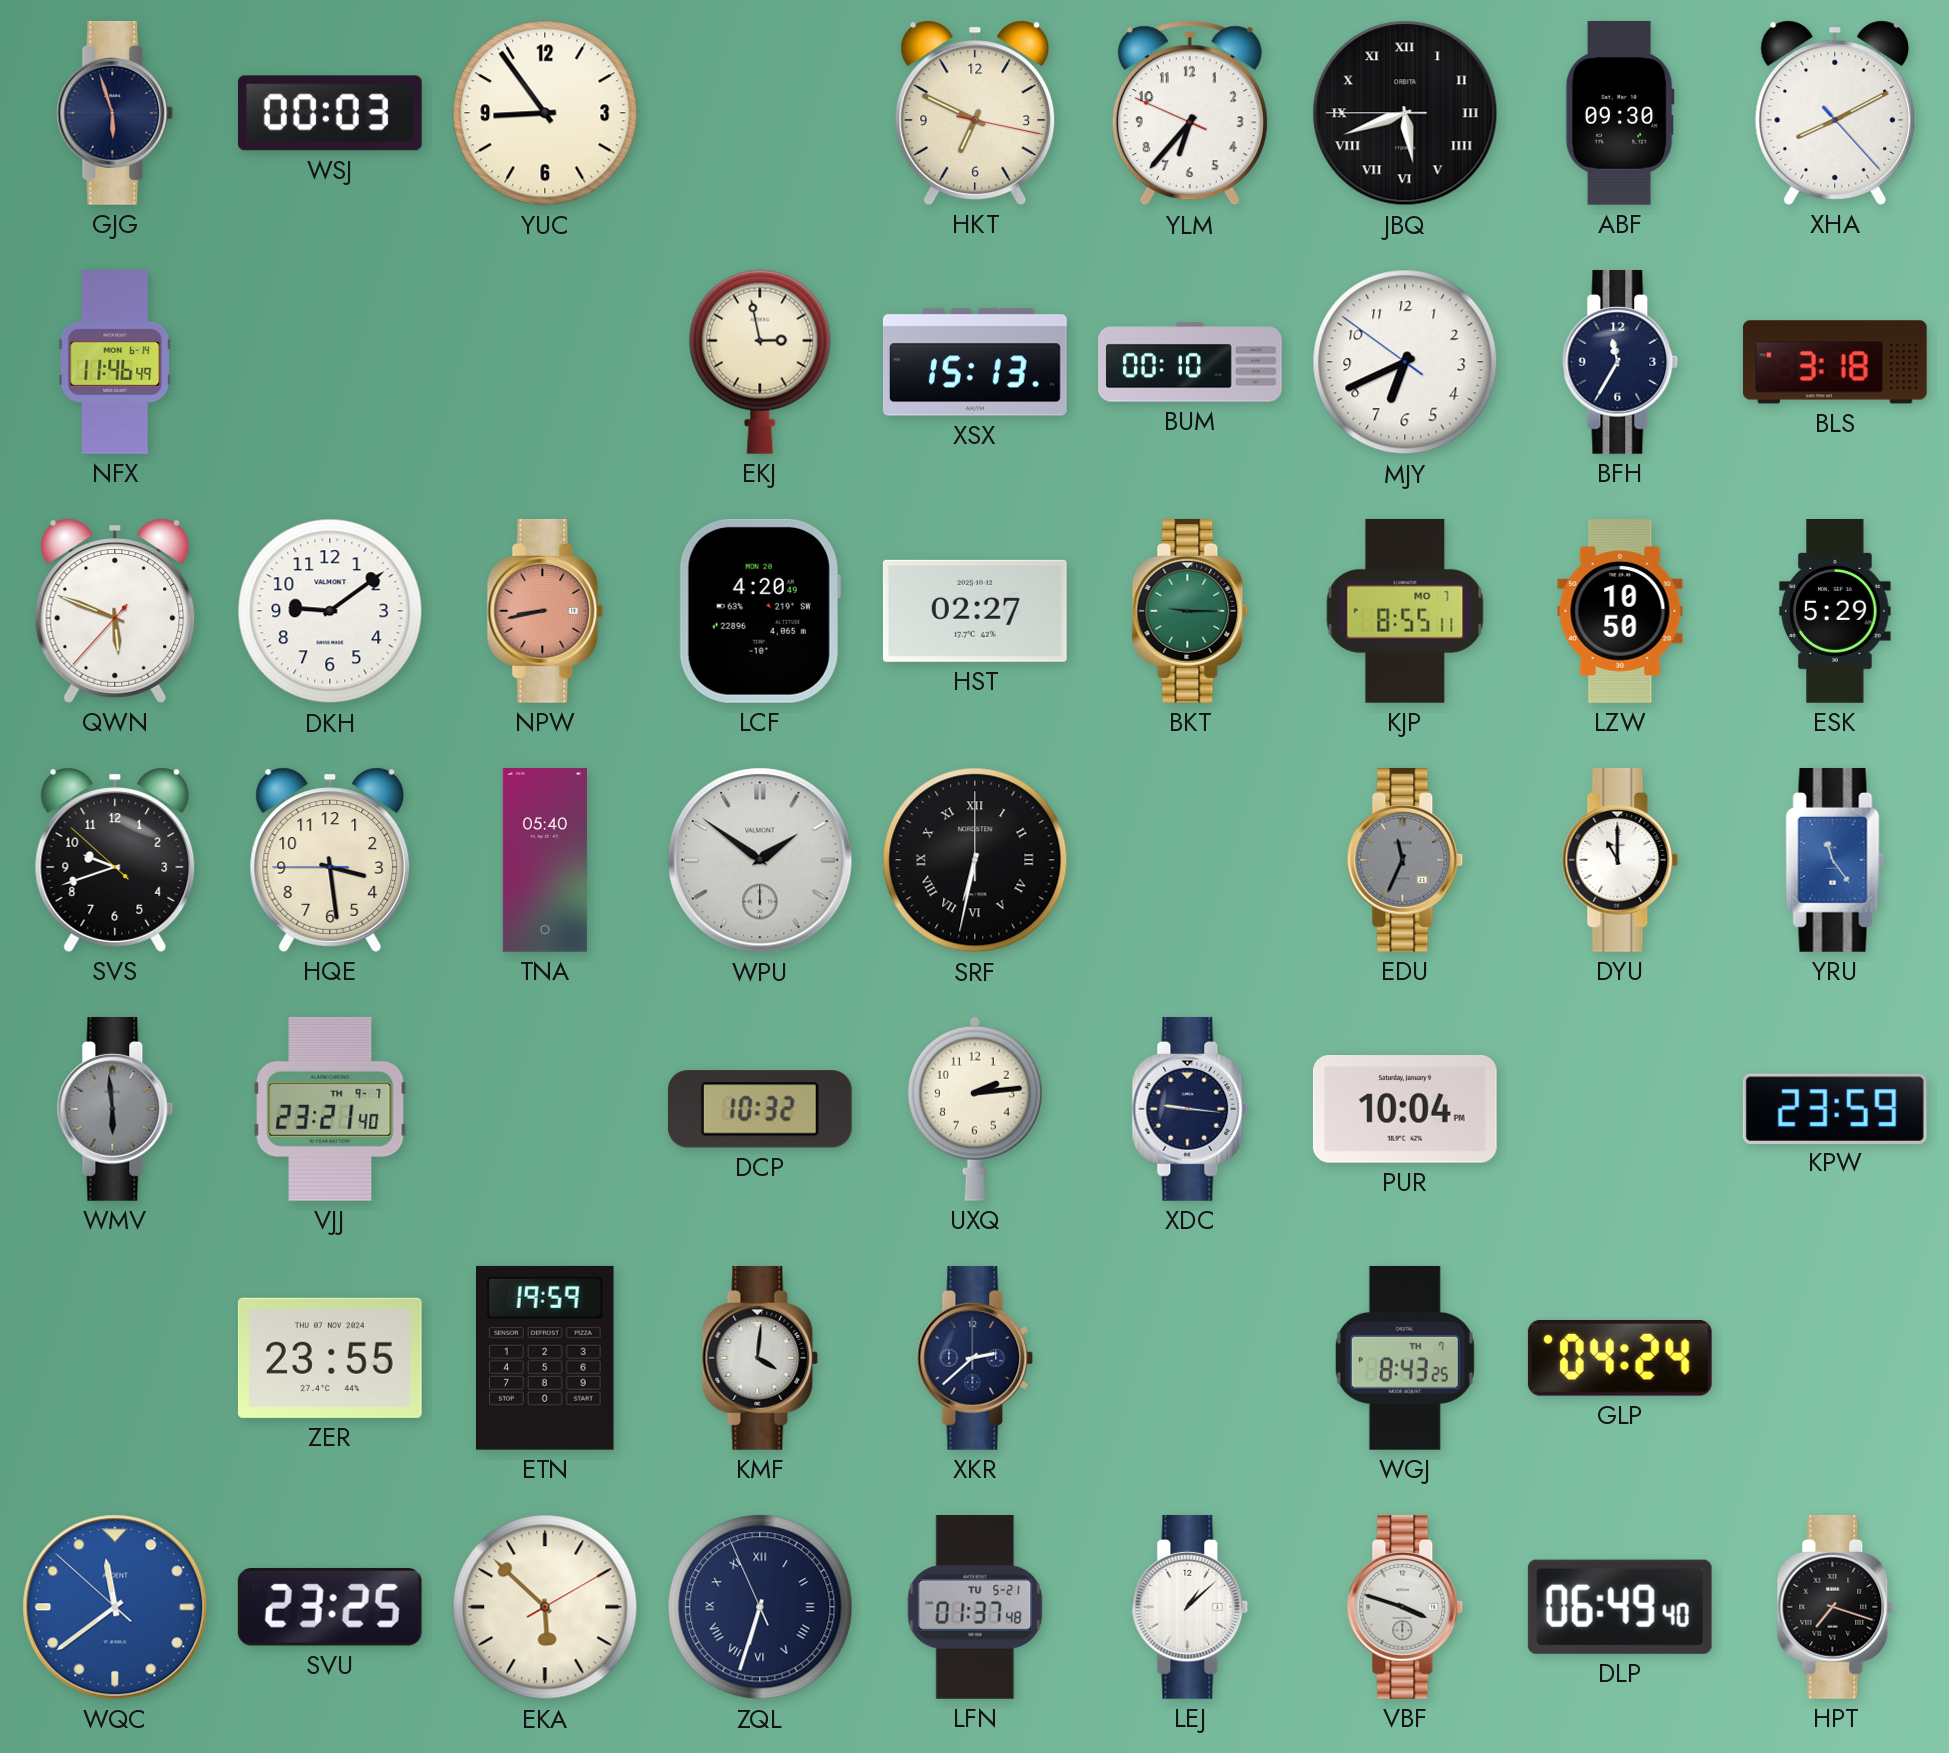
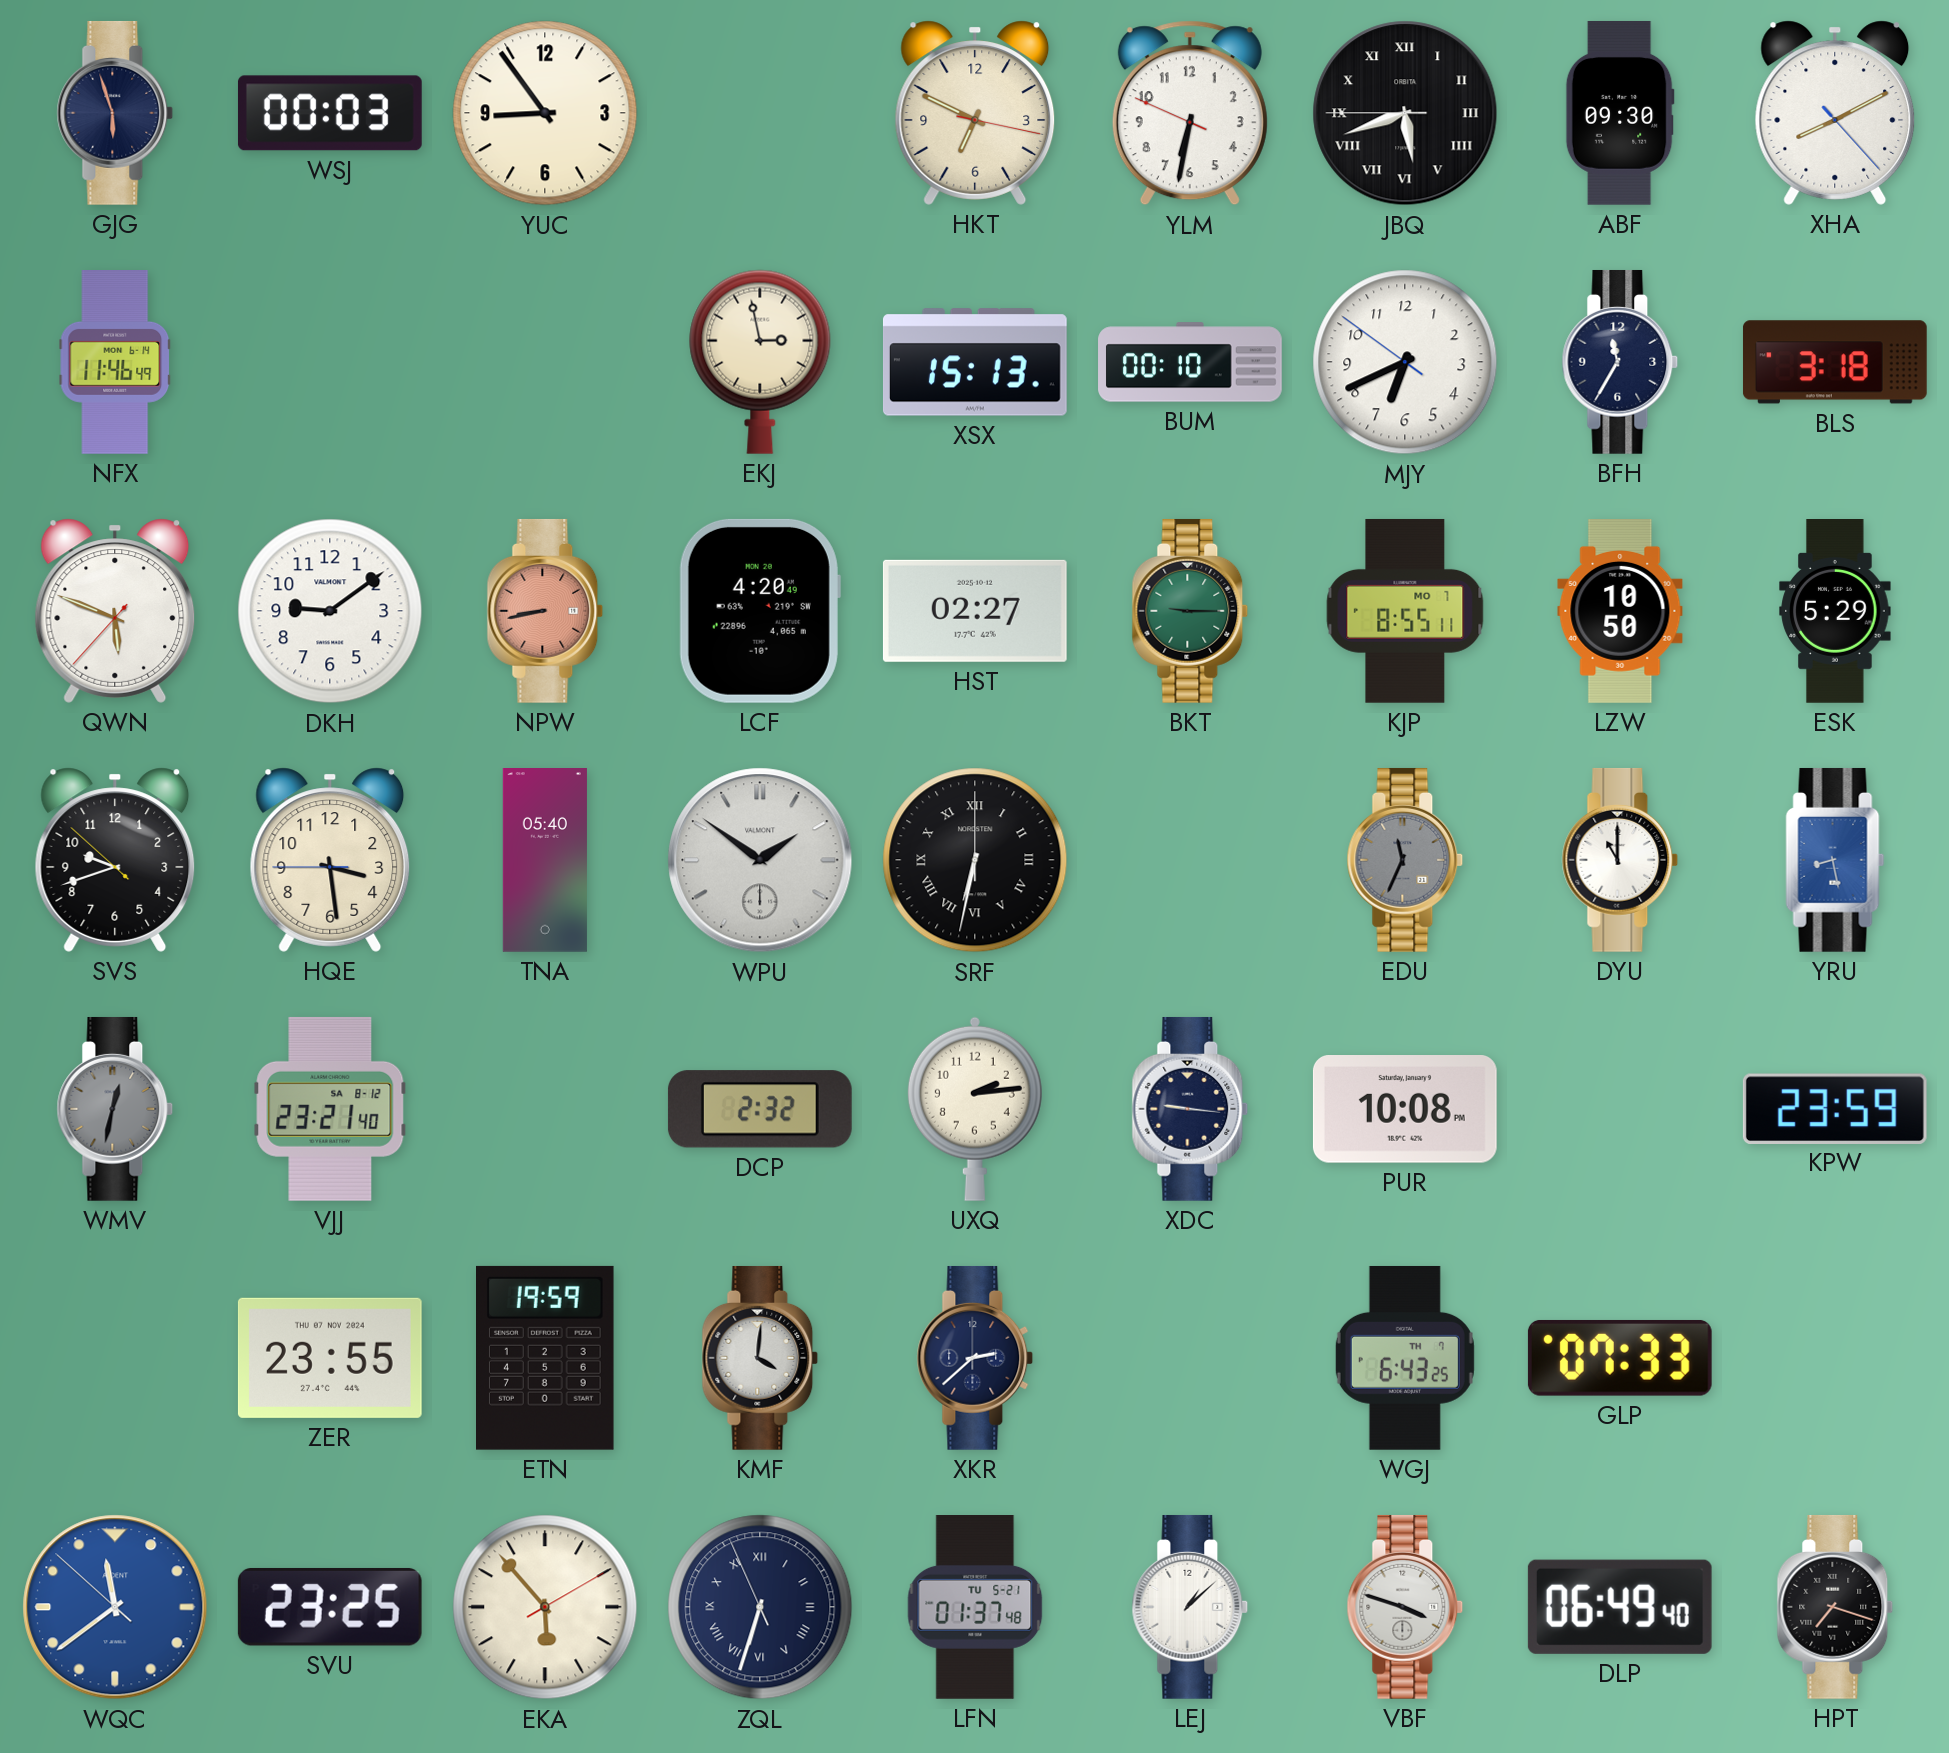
YLM: 6:36 -> 6:31 (1190, 113)
YRU: 11:24 -> 8:28 (1835, 860)
WMV: 5:59 -> 12:32 (115, 1109)
VJJ date: TH 9-7 -> SA 8-12 (330, 1109)
DCP: 10:32 -> 2:32 (760, 1109)
PUR: 10:04 -> 10:08 (1405, 1110)
WGJ: 8:43 -> 6:43 (1405, 1358)
GLP: 04:24 -> 07:33 (1620, 1358)
EKA: 5:52 -> 5:53 (545, 1607)
